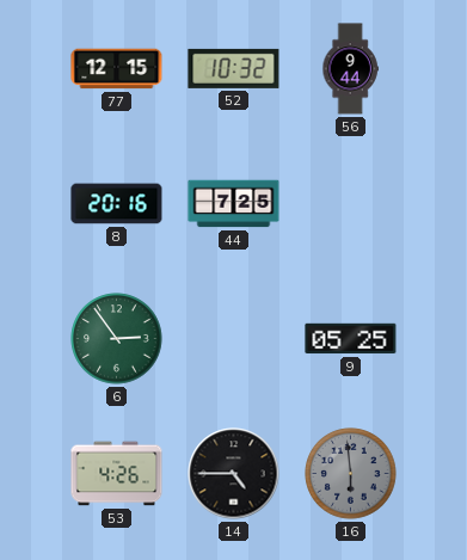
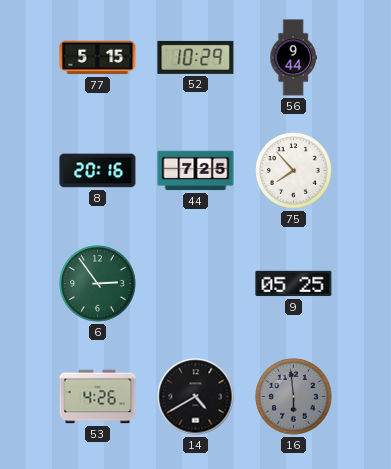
77: 12:15 -> 5:15 (98, 58)
52: 10:32 -> 10:29 (196, 57)
75: none -> 7:53 (294, 171)
14: 4:45 -> 4:40 (196, 397)
